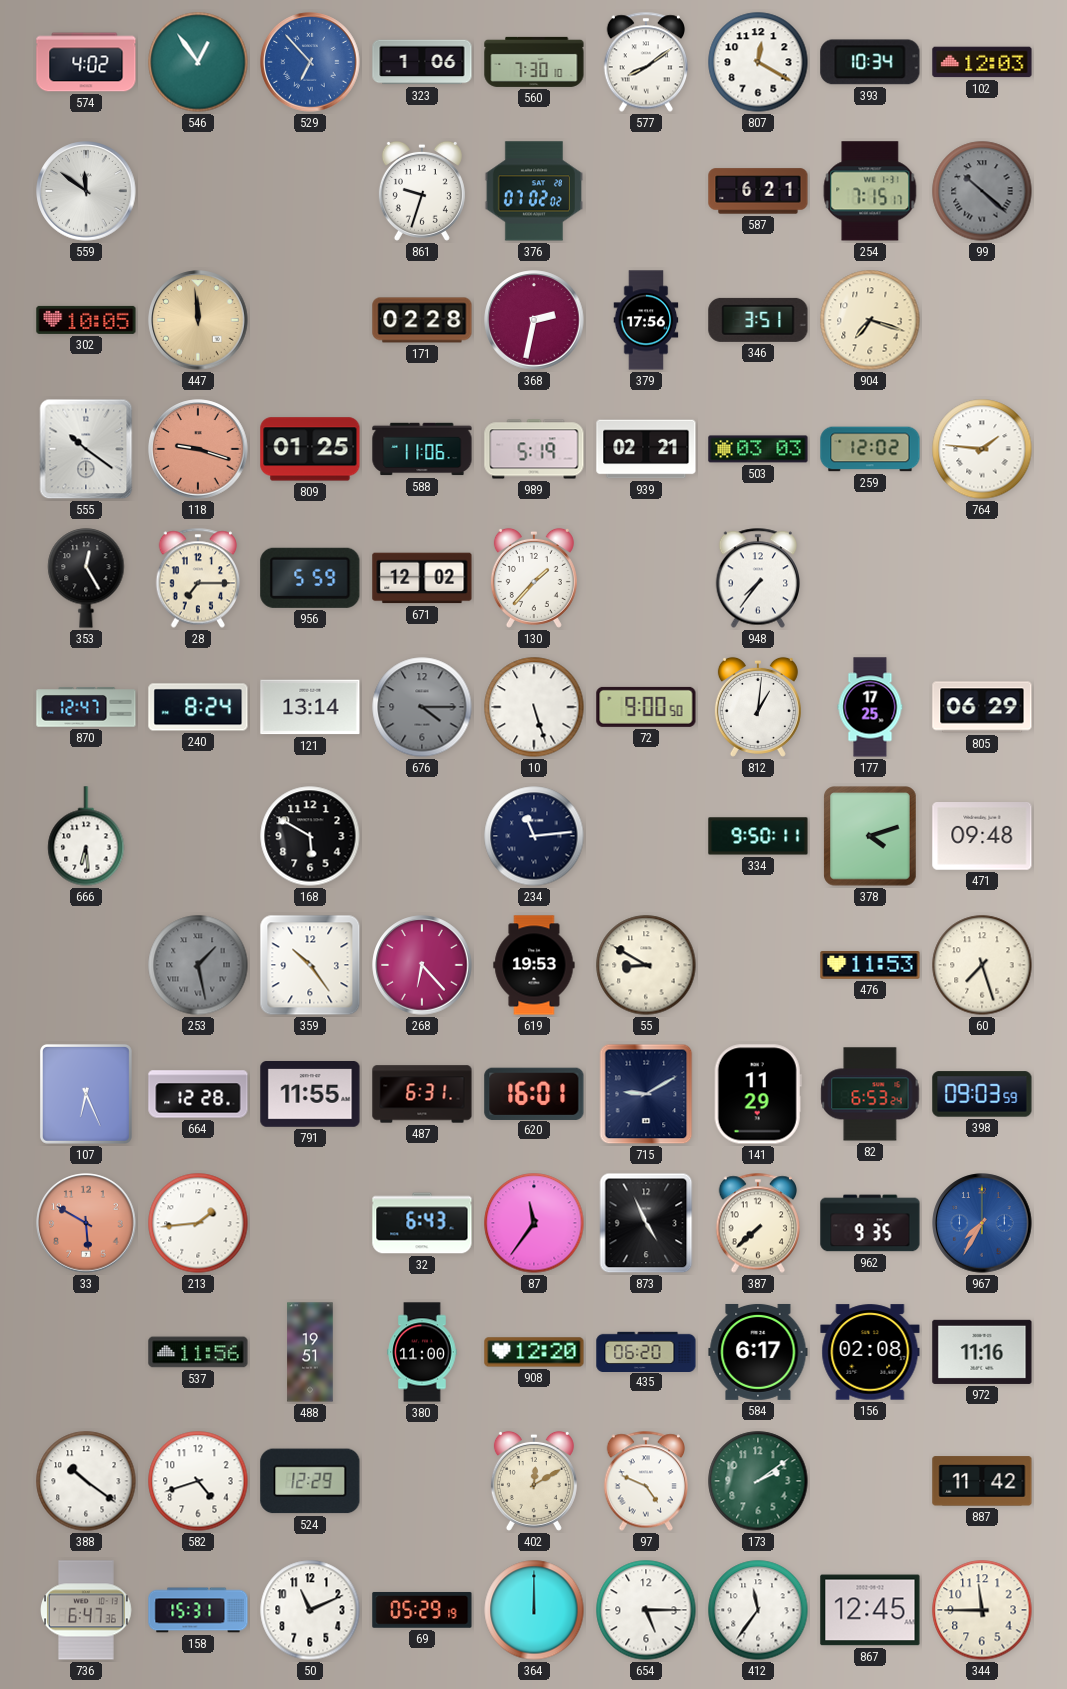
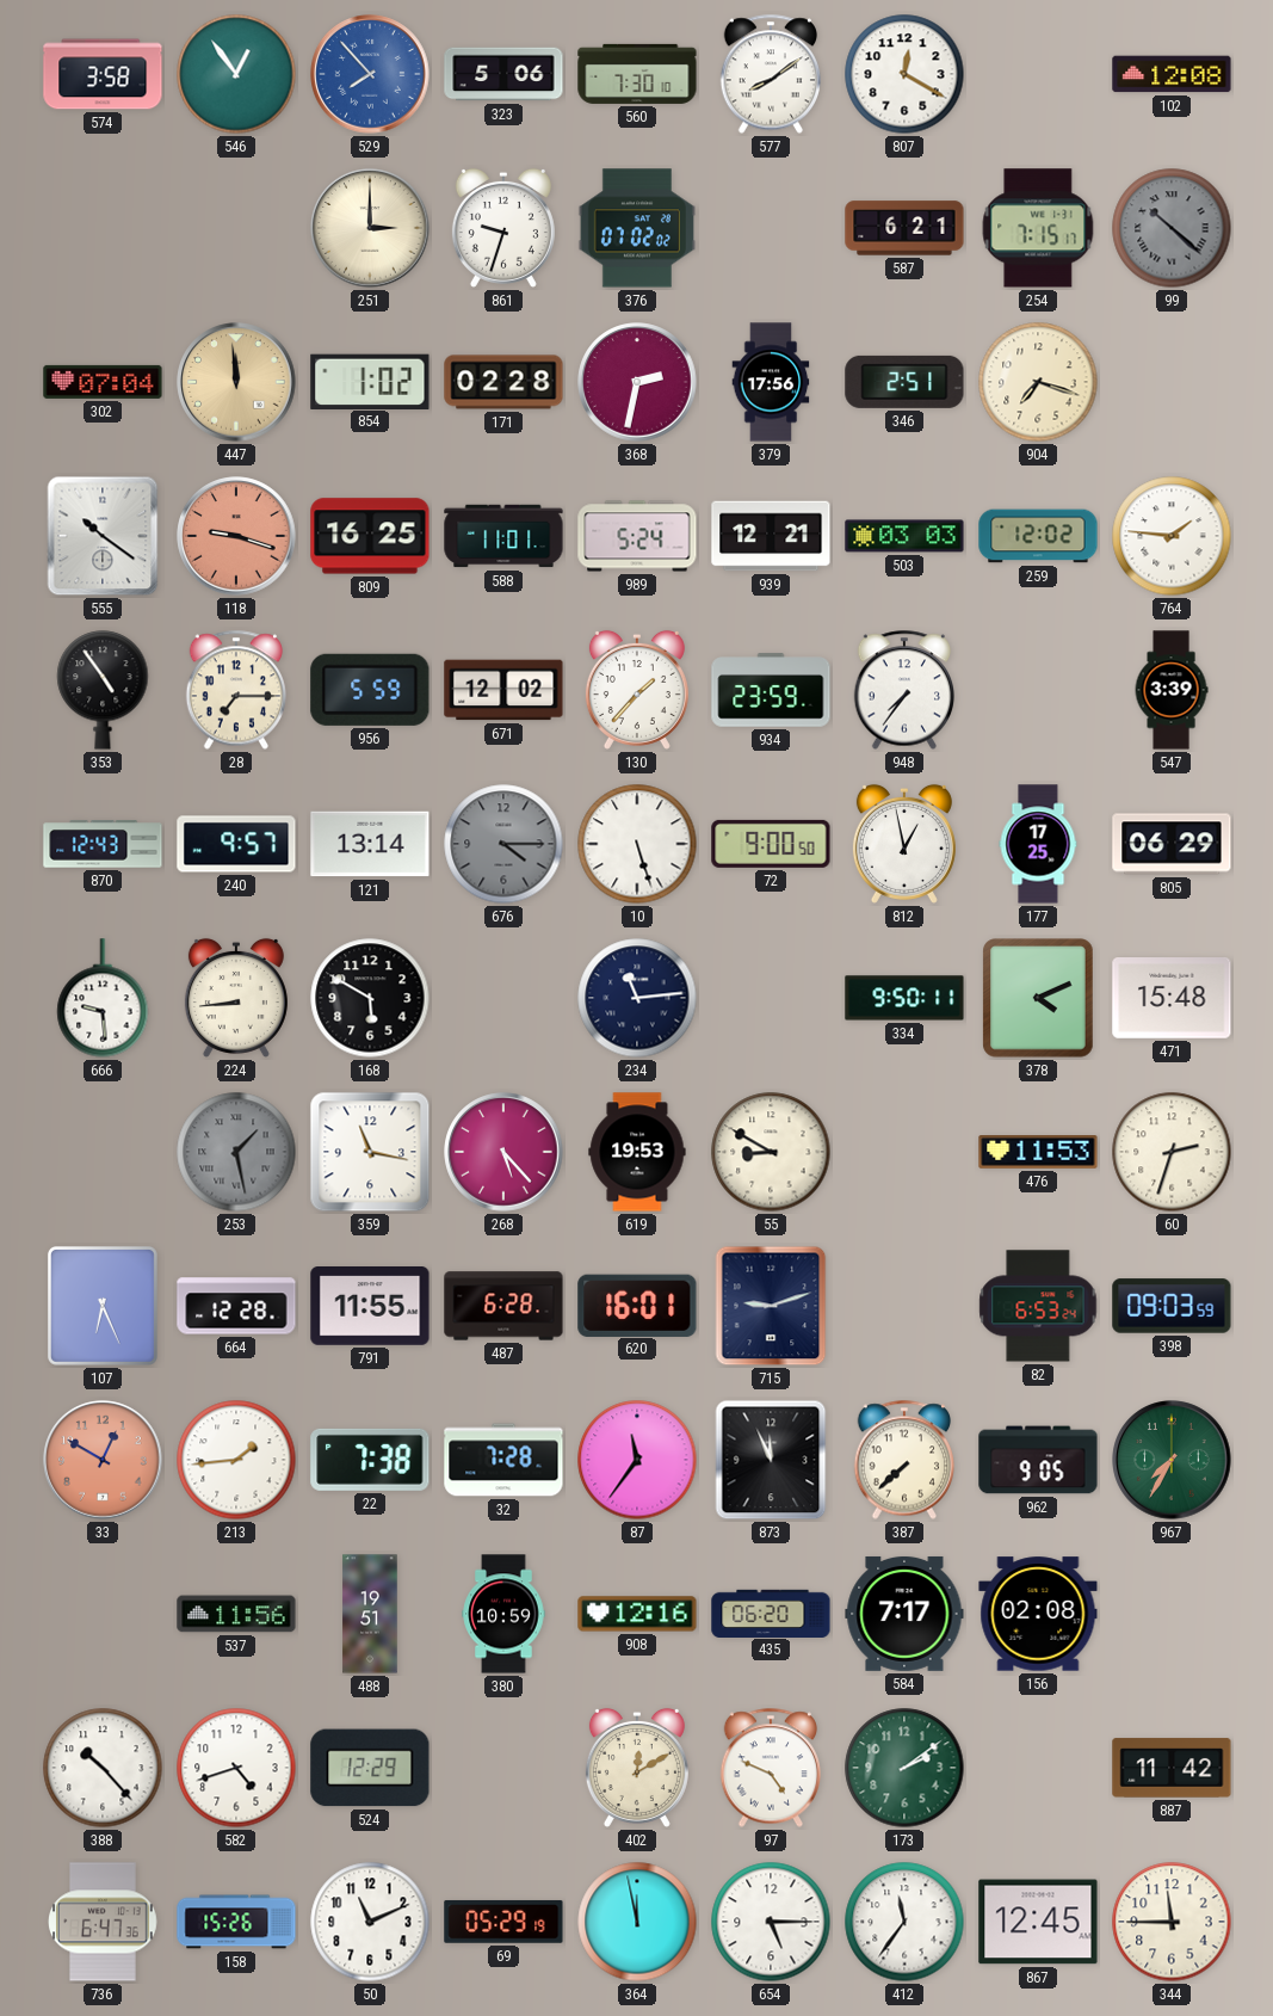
574: 4:02 -> 3:58 (103, 74)
529: 6:53 -> 7:53 (370, 74)
323: 1:06 -> 5:06 (503, 74)
393: 10:34 -> none (870, 62)
102: 12:03 -> 12:08 (1172, 74)
559: 11:51 -> none (86, 191)
251: none -> 3:00 (370, 228)
302: 10:05 -> 07:04 (103, 382)
854: none -> 1:02 (370, 381)
346: 3:51 -> 2:51 (904, 382)
809: 01:25 -> 16:25 (370, 536)
588: 11:06 -> 11:01 (503, 536)
989: 5:19 -> 5:24 (637, 536)
939: 02:21 -> 12:21 (771, 536)
353: 12:25 -> 4:54 (103, 690)
934: none -> 23:59 (771, 690)
547: none -> 3:39 (1172, 690)
870: 12:47 -> 12:43 (103, 844)
240: 8:24 -> 9:57 (236, 844)
812: 1:01 -> 12:58 (904, 844)
666: 6:29 -> 9:29 (103, 998)
224: none -> 8:44 (236, 998)
378: 4:12 -> 4:11 (1038, 998)
471: 09:48 -> 15:48 (1172, 999)
359: 10:24 -> 11:17 (370, 1152)
268: 6:23 -> 5:23 (503, 1152)
60: 7:27 -> 2:33 (1172, 1152)
487: 6:31 -> 6:28 (503, 1306)
715: 9:10 -> 9:12 (771, 1306)
141: 11:29 -> none (758, 1094)
33: 5:50 -> 12:50 (103, 1460)
22: none -> 7:38 (370, 1460)
32: 6:43 -> 7:28 (503, 1460)
873: 4:56 -> 11:56 (771, 1460)
962: 9:35 -> 9:05 (1038, 1460)
967 dial: blue -> green (1172, 1460)
380: 11:00 -> 10:59 (503, 1614)
908: 12:20 -> 12:16 (637, 1614)
584: 6:17 -> 7:17 (904, 1614)
972: 11:16 -> none (982, 1352)
388: 10:21 -> 10:23 (103, 1768)
158: 15:31 -> 15:26 (236, 1922)
364: 12:00 -> 11:58 (637, 1922)
